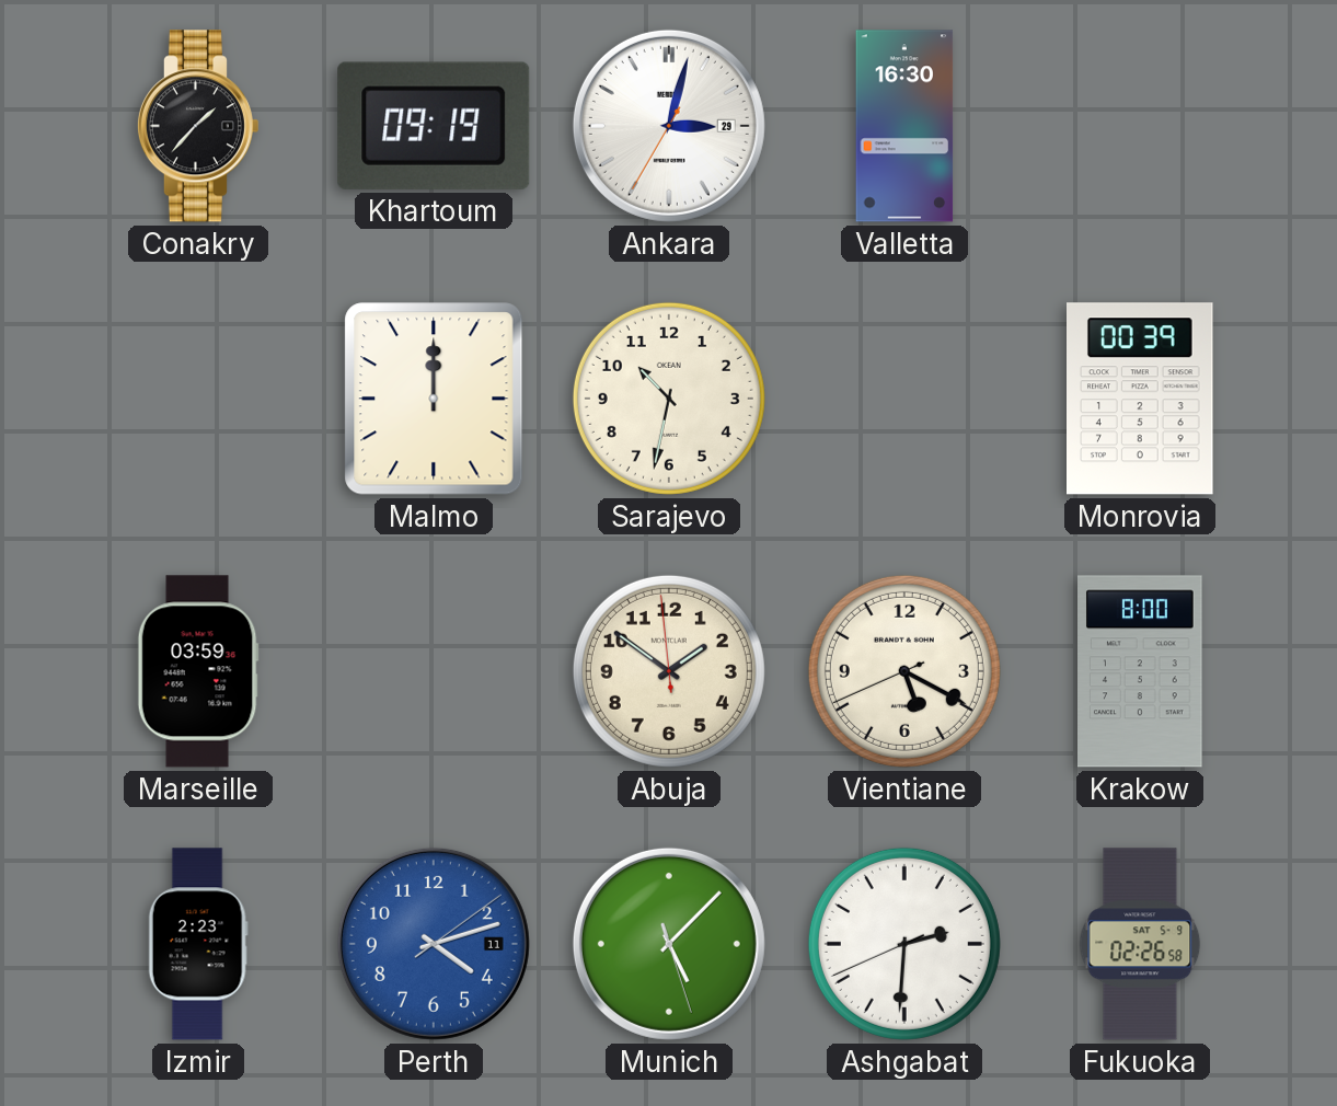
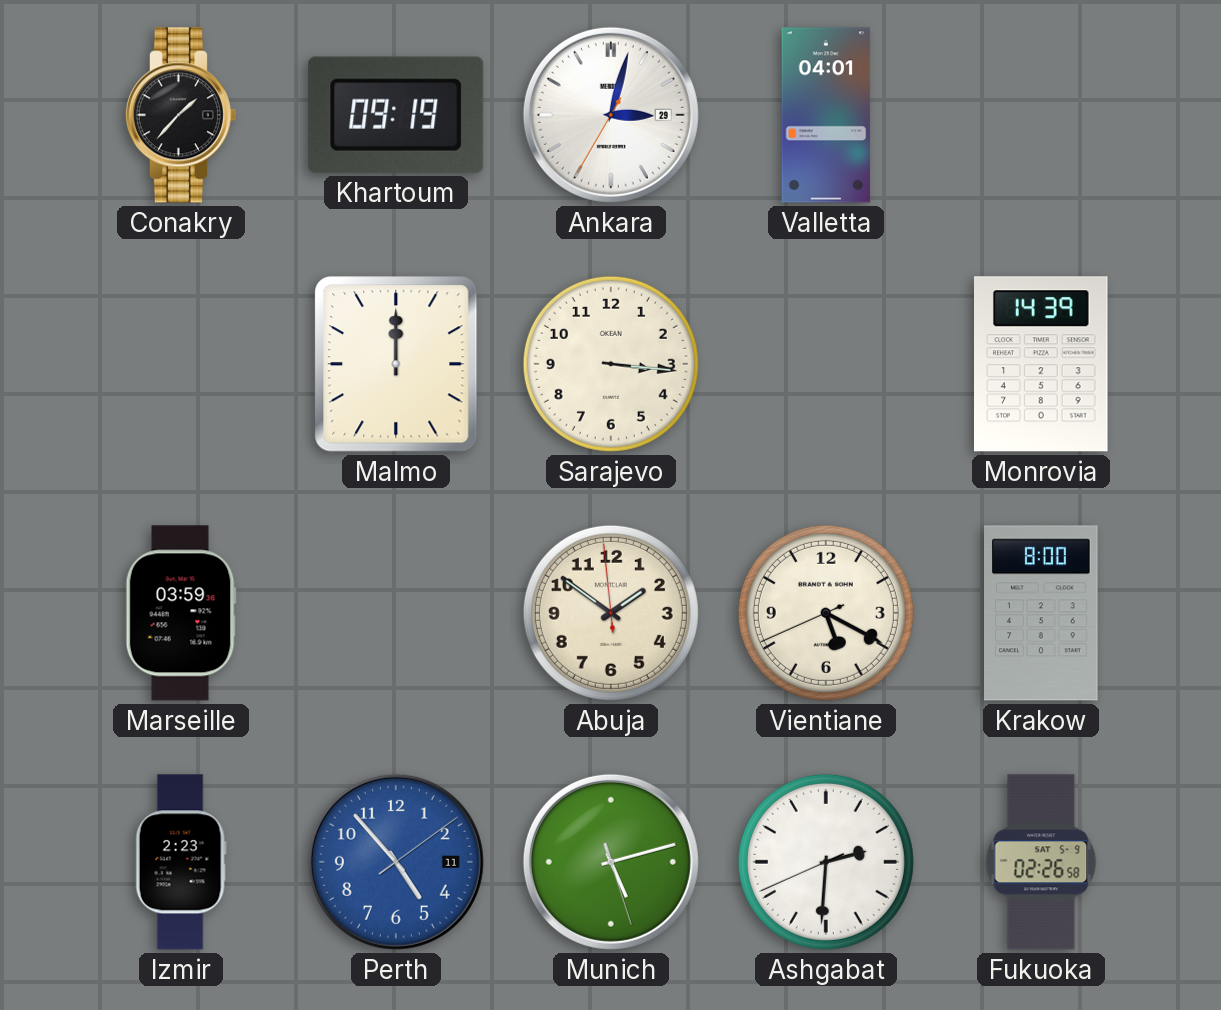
Valletta: 16:30 -> 04:01 (826, 115)
Sarajevo: 10:32 -> 3:16 (611, 364)
Monrovia: 00:39 -> 14:39 (1042, 364)
Perth: 4:12 -> 4:53 (396, 862)
Munich: 5:07 -> 5:12 (611, 862)
